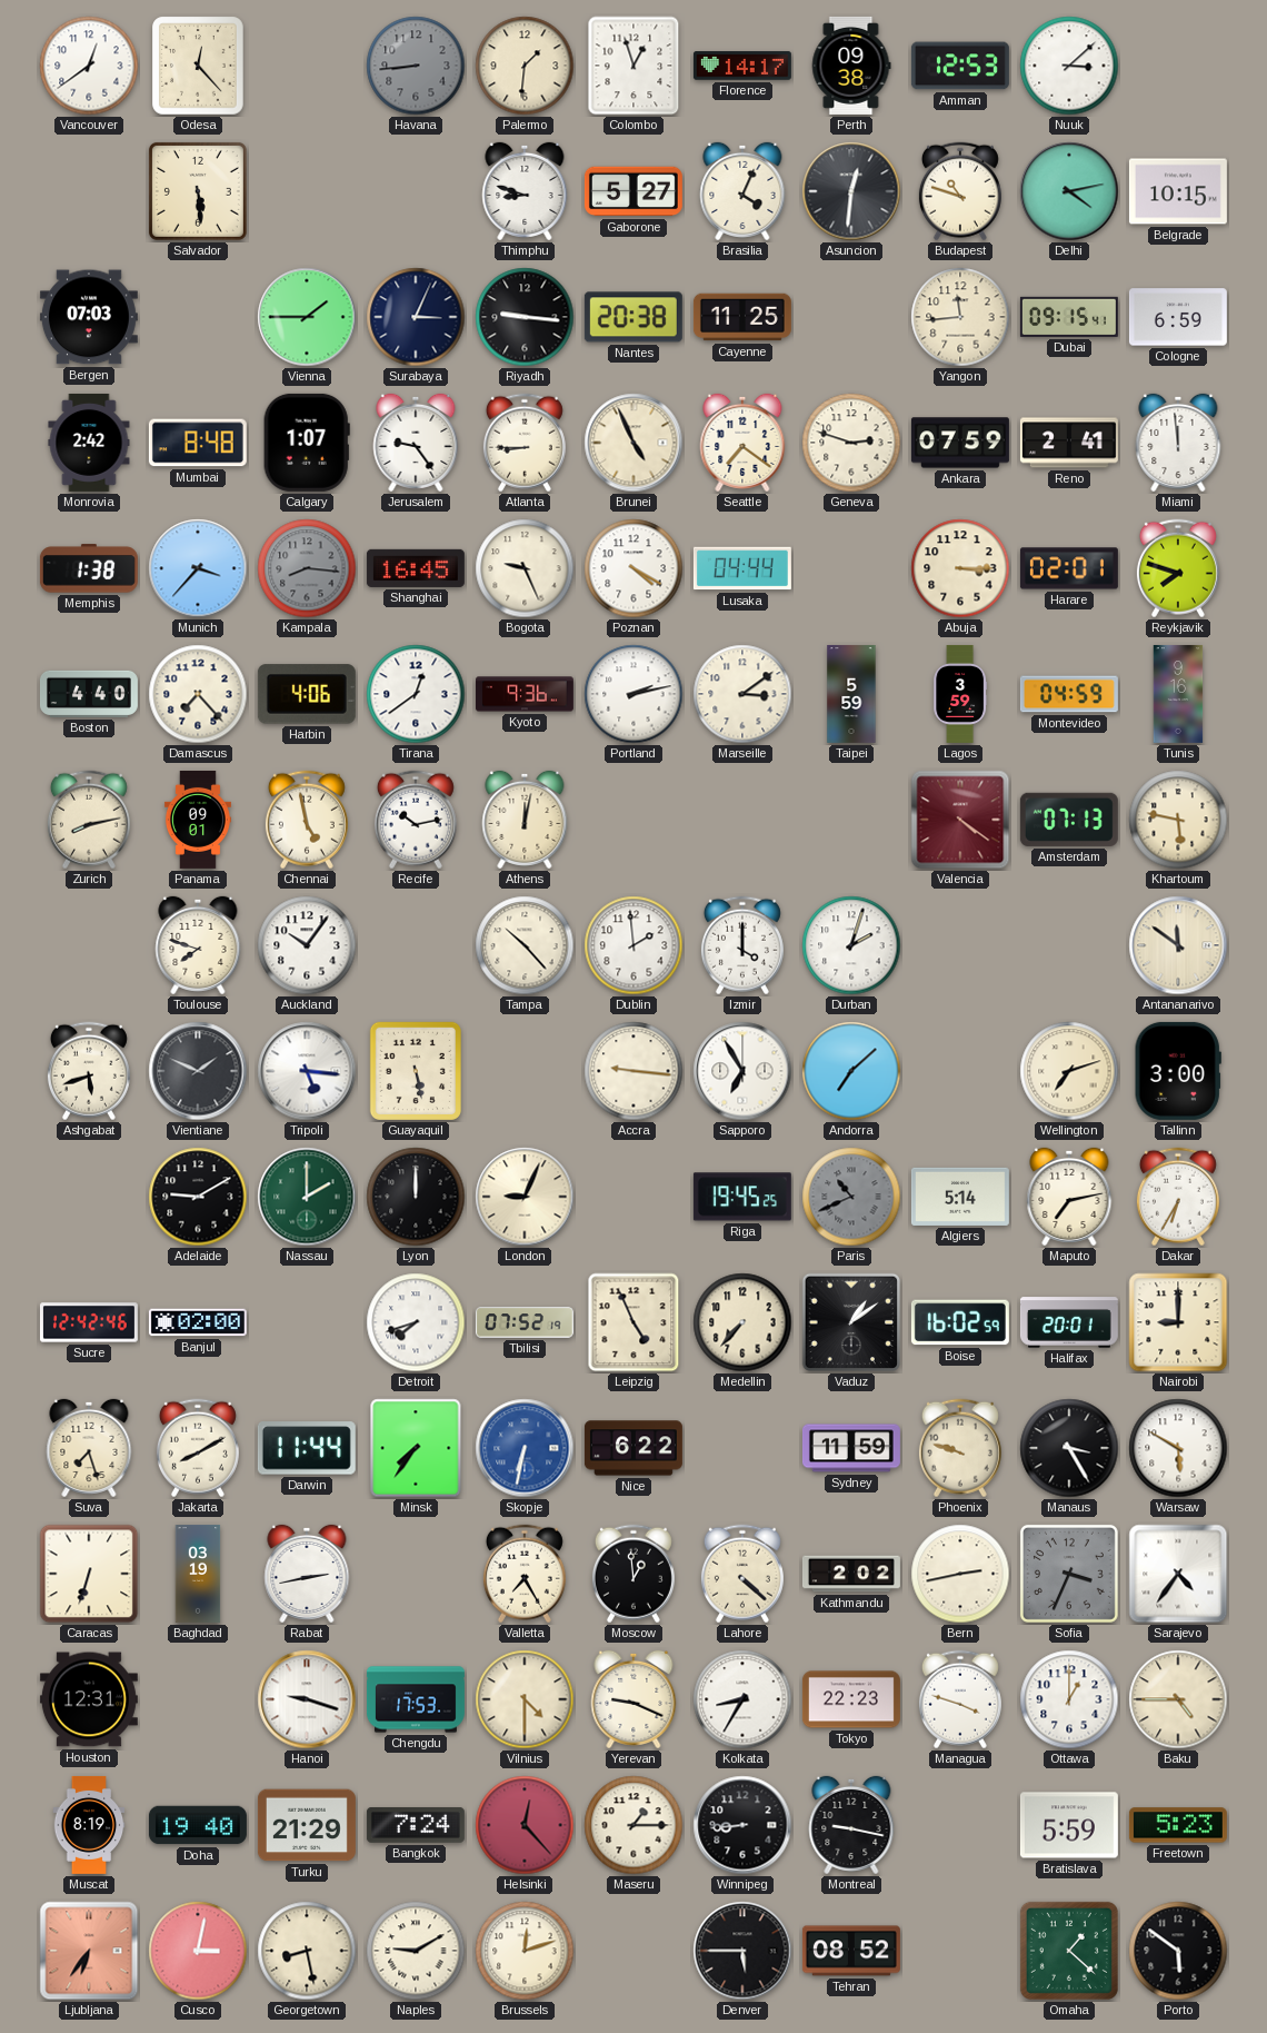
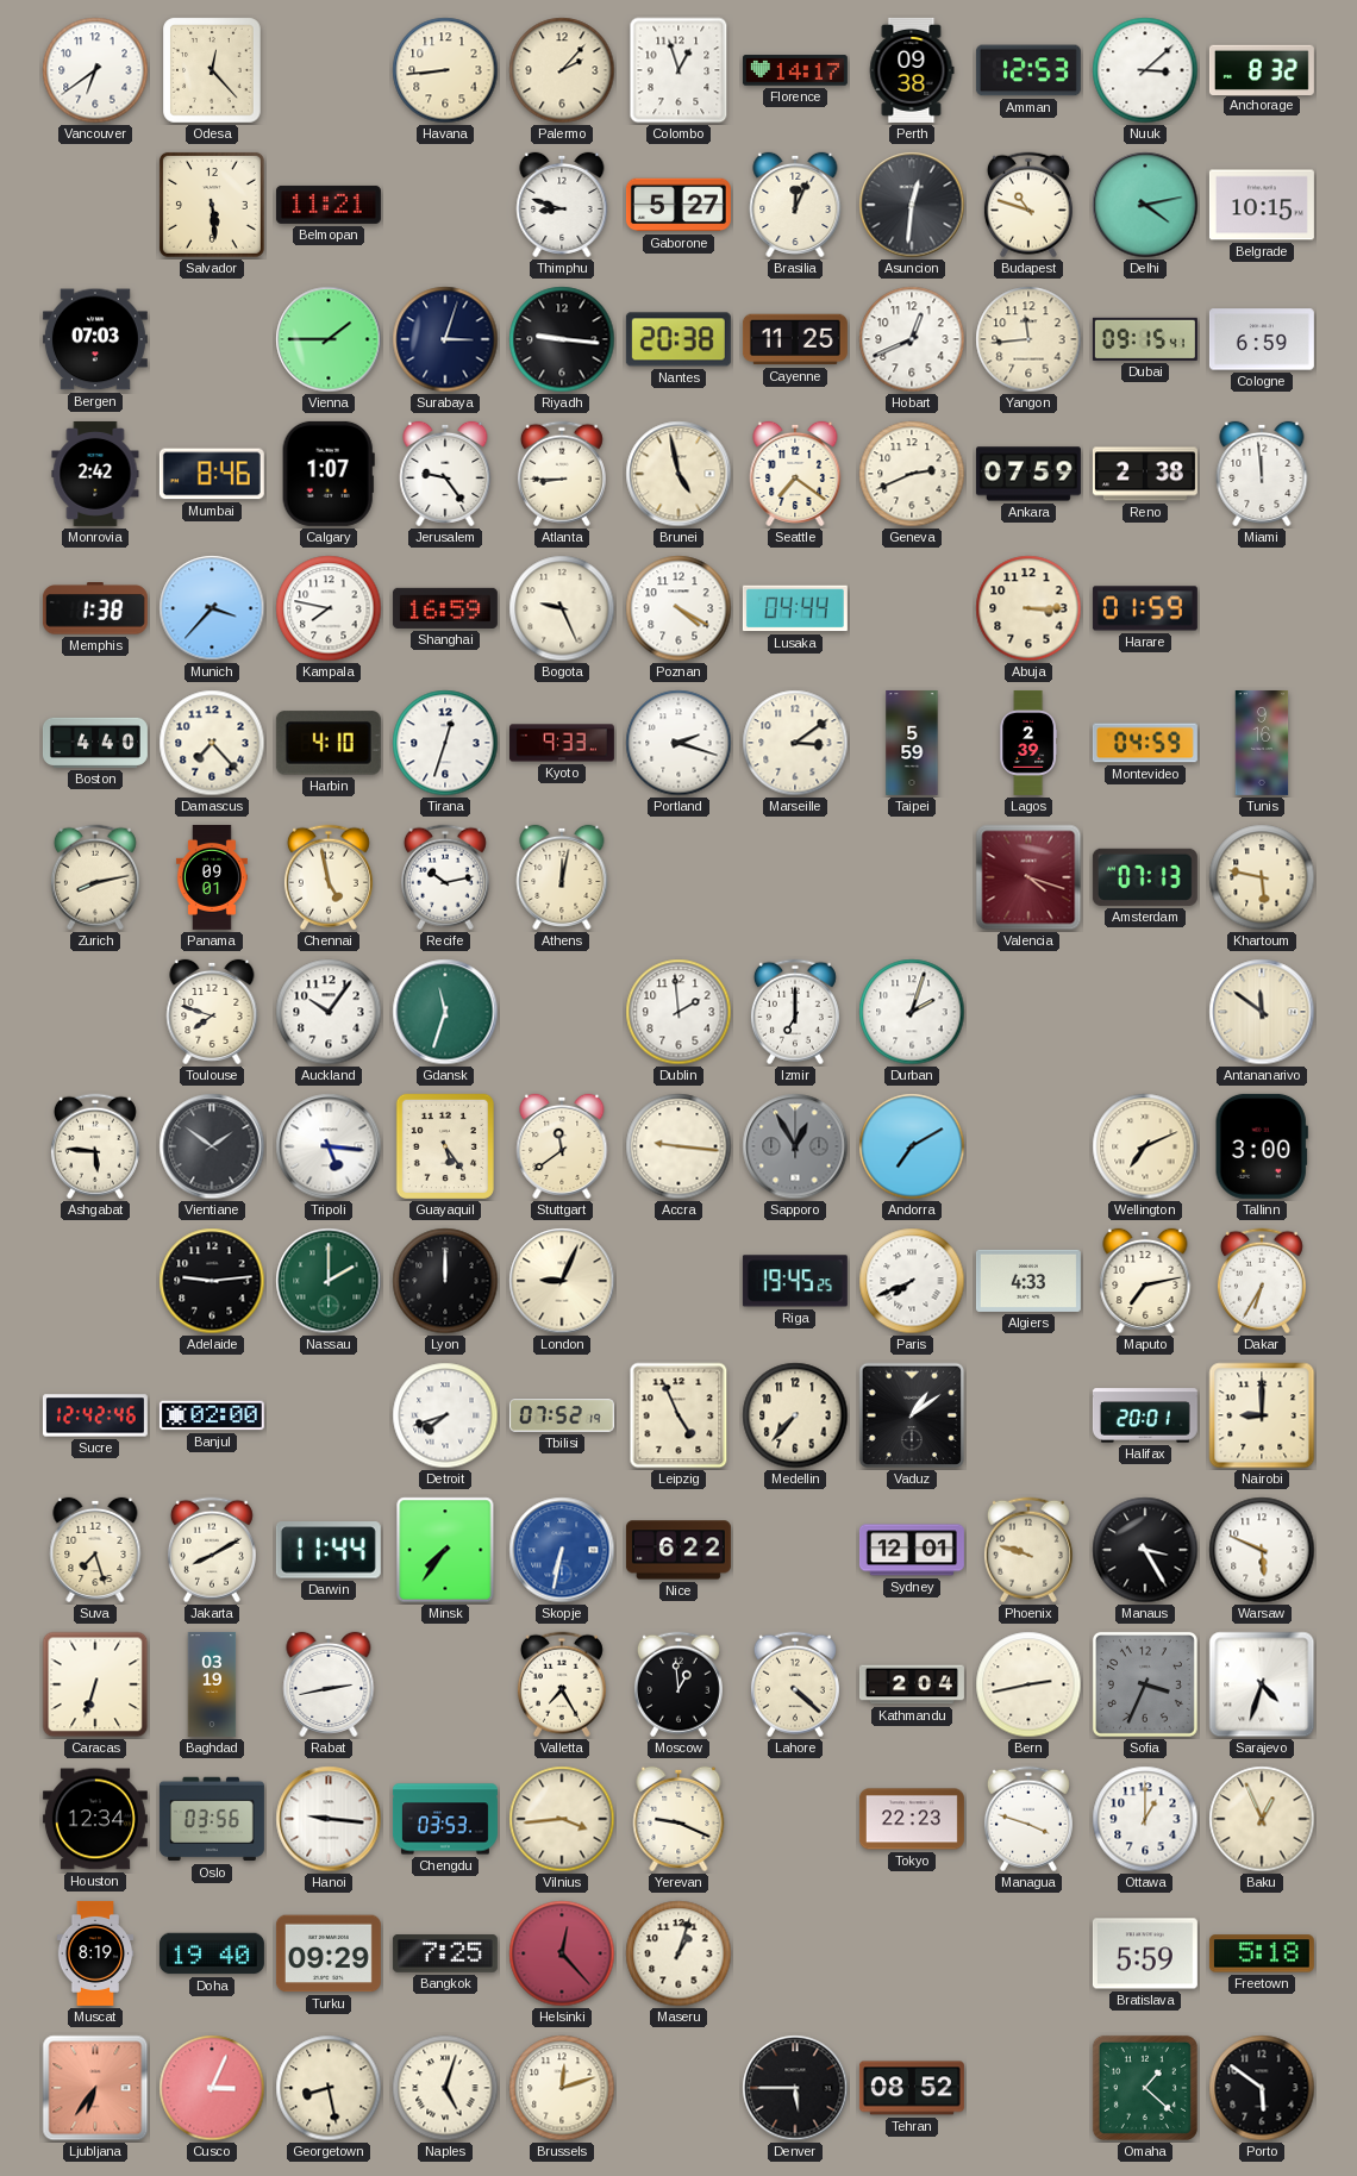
Vancouver: 12:39 -> 6:39 (95, 70)
Havana dial: grey -> cream (445, 70)
Palermo: 1:31 -> 2:07 (562, 70)
Anchorage: none -> 8:32 (1262, 69)
Belmopan: none -> 11:21 (329, 205)
Brasilia: 4:04 -> 12:04 (795, 205)
Surabaya: 3:04 -> 3:03 (445, 339)
Hobart: none -> 12:41 (912, 339)
Mumbai: 8:48 -> 8:46 (212, 474)
Brunei: 4:56 -> 4:58 (678, 474)
Geneva: 2:48 -> 2:41 (912, 474)
Reno: 2:41 -> 2:38 (1145, 474)
Kampala: 8:16 -> 7:47 (329, 608)
Kampala dial: grey -> white (329, 608)
Shanghai: 16:45 -> 16:59 (445, 608)
Harare: 02:01 -> 01:59 (1145, 608)
Reykjavik: 7:48 -> none (1178, 568)
Harbin: 4:06 -> 4:10 (329, 743)
Tirana: 12:39 -> 12:33 (445, 743)
Kyoto: 9:36 -> 9:33 (562, 743)
Portland: 2:13 -> 2:18 (678, 743)
Lagos: 3:59 -> 2:39 (1028, 743)
Valencia: 4:21 -> 4:18 (1028, 877)
Gdansk: none -> 11:33 (445, 1012)
Tampa: 10:23 -> none (525, 945)
Izmir: 4:00 -> 7:00 (795, 1012)
Ashgabat: 5:42 -> 5:46 (95, 1146)
Vientiane: 1:49 -> 1:51 (212, 1146)
Guayaquil: 5:28 -> 5:24 (445, 1146)
Stuttgart: none -> 11:39 (562, 1146)
Sapporo: 6:55 -> 12:55 (795, 1146)
Sapporo dial: white -> grey (795, 1146)
Andorra: 7:08 -> 7:10 (912, 1146)
Wellington: 7:12 -> 7:11 (1145, 1146)
Adelaide: 9:10 -> 9:14 (212, 1281)
Paris: 10:41 -> 7:41 (912, 1281)
Paris dial: grey -> white (912, 1281)
Algiers: 5:14 -> 4:33 (1028, 1281)
Boise: 16:02 -> none (960, 1322)
Sydney: 11:59 -> 12:01 (912, 1550)
Warsaw: 5:50 -> 5:49 (1262, 1550)
Kathmandu: 2:02 -> 2:04 (912, 1684)
Sarajevo: 4:36 -> 4:33 (1262, 1684)
Houston: 12:31 -> 12:34 (95, 1819)
Oslo: none -> 03:56 (212, 1819)
Hanoi: 9:18 -> 9:16 (329, 1819)
Chengdu: 17:53 -> 03:53 (445, 1819)
Vilnius: 4:30 -> 3:44 (562, 1819)
Kolkata: 8:35 -> none (742, 1699)
Baku: 4:45 -> 12:56 (1262, 1819)
Turku: 21:29 -> 09:29 (329, 1953)
Bangkok: 7:24 -> 7:25 (445, 1955)
Maseru: 1:15 -> 1:03 (678, 1953)
Winnipeg: 8:44 -> none (742, 1825)
Montreal: 9:17 -> none (851, 1825)
Freetown: 5:23 -> 5:18 (1262, 1953)
Cusco: 3:02 -> 3:04 (212, 2088)
Naples: 9:10 -> 5:03 (445, 2088)
